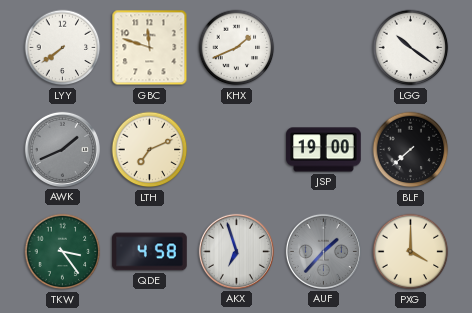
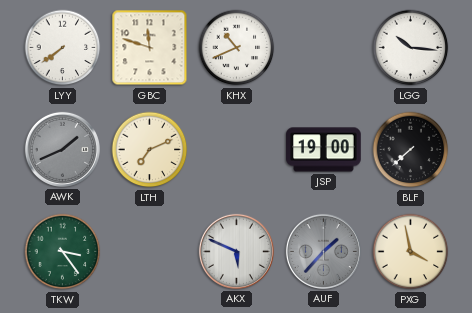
KHX: 1:41 -> 10:41 (237, 48)
LGG: 10:21 -> 10:16 (411, 48)
QDE: 4:58 -> none (150, 252)
AKX: 6:57 -> 5:49 (236, 251)
PXG: 4:00 -> 3:58 (411, 252)
